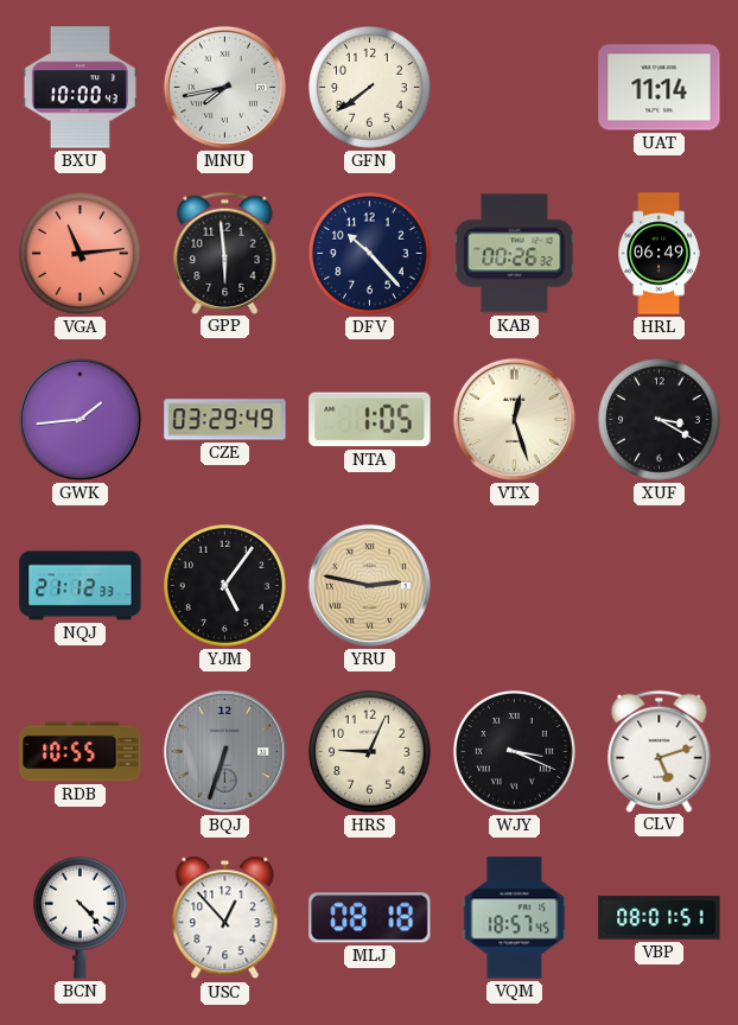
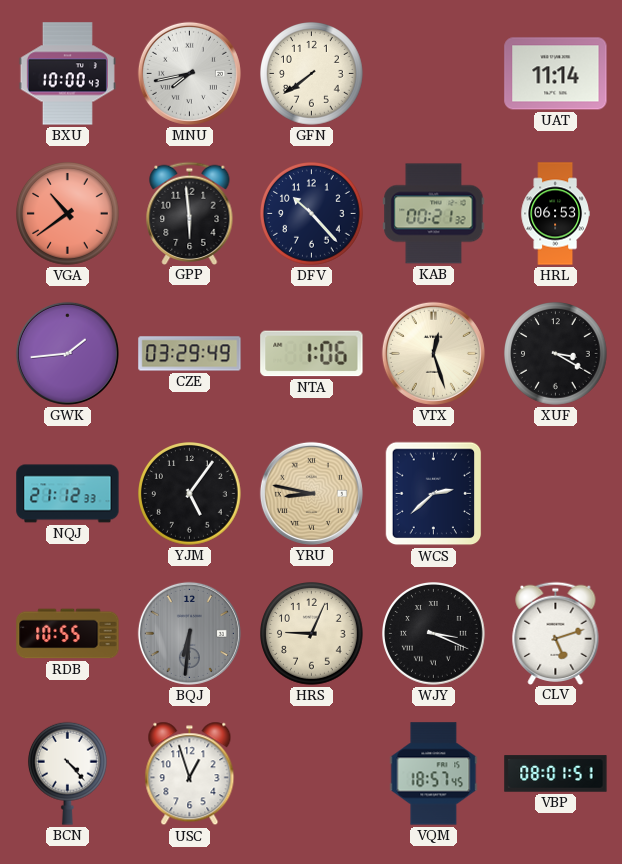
VGA: 11:14 -> 10:39 (68, 214)
KAB: 00:26 -> 00:21 (434, 214)
HRL: 06:49 -> 06:53 (555, 214)
NTA: 1:05 -> 1:06 (312, 354)
YRU: 2:47 -> 8:47 (311, 493)
WCS: none -> 2:38 (434, 494)
BQJ: 6:33 -> 6:31 (189, 633)
USC: 12:53 -> 12:57 (190, 774)
MLJ: 08:18 -> none (370, 918)
